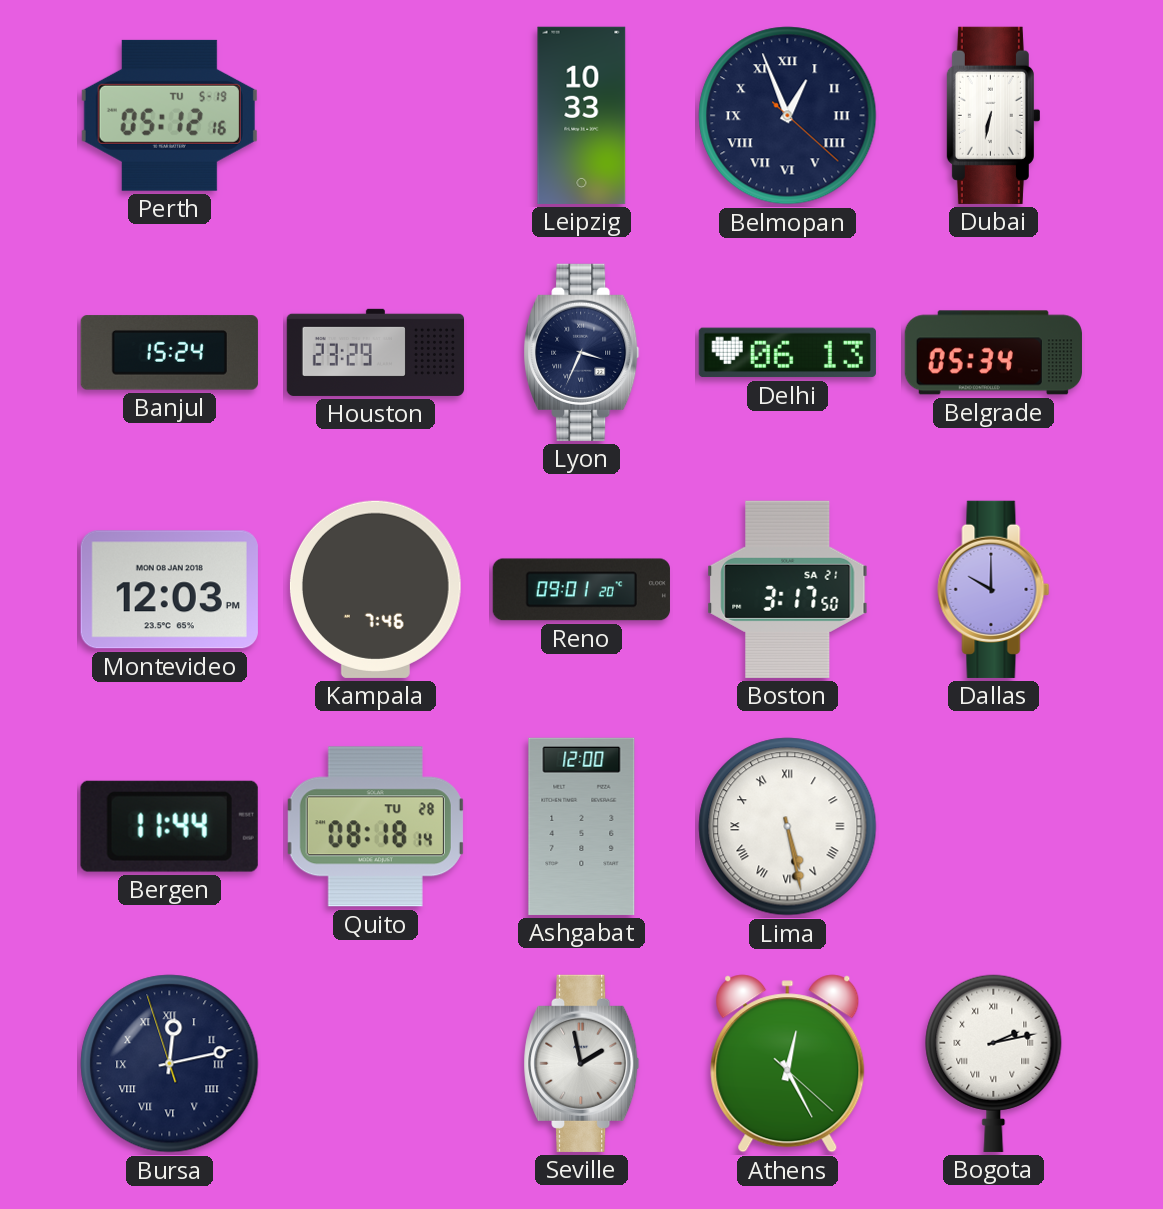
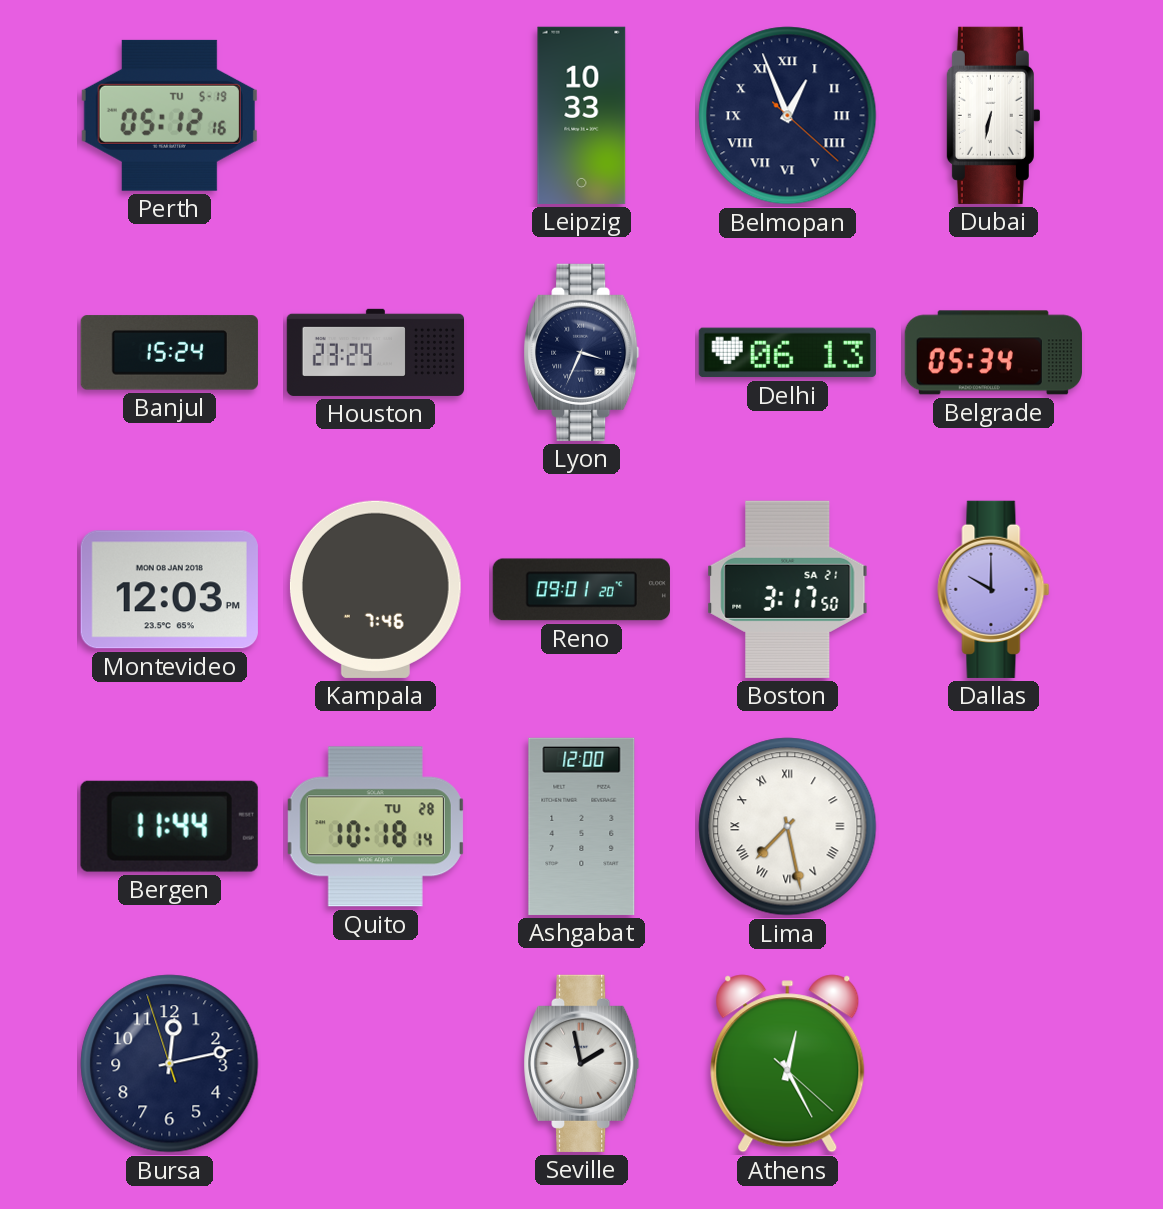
Quito: 08:18 -> 10:18 (375, 827)
Lima: 5:28 -> 7:28 (788, 827)
Bursa numerals: Roman -> Arabic (170, 1064)
Bogota: 2:13 -> none (994, 1063)
